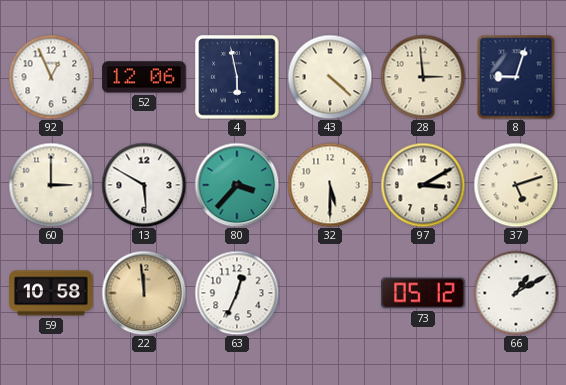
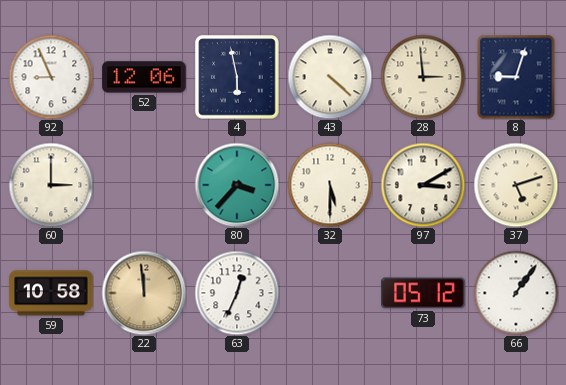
92: 12:56 -> 8:56 (51, 77)
13: 5:50 -> none (144, 185)
66: 1:10 -> 1:06 (516, 293)
